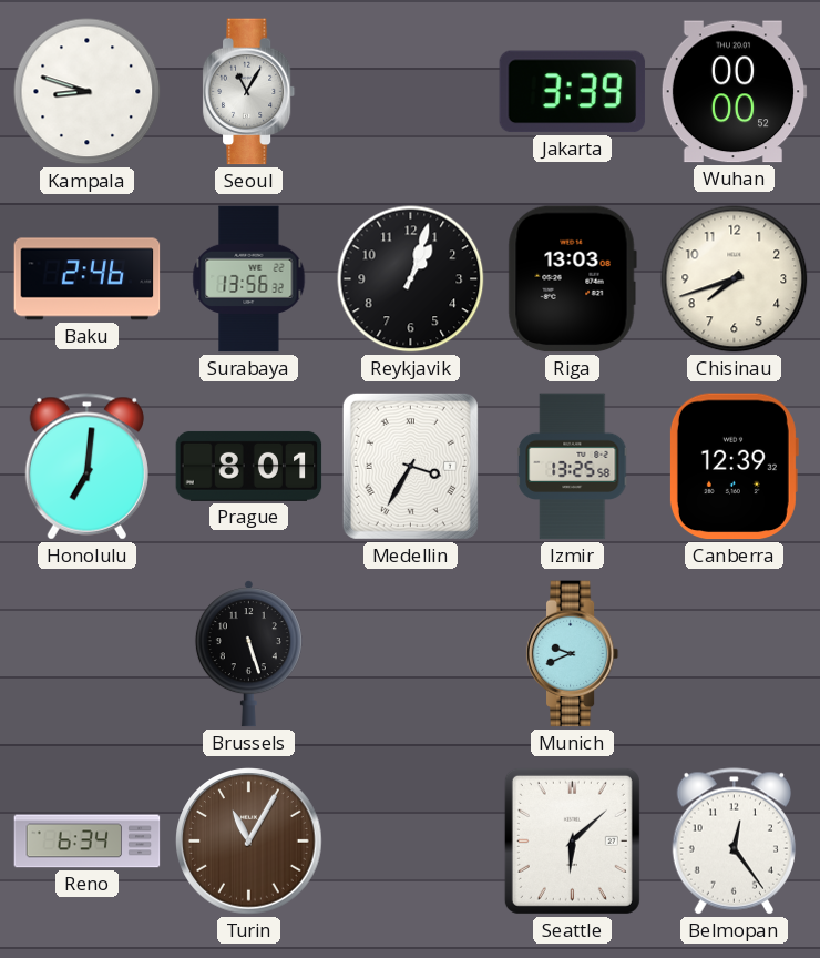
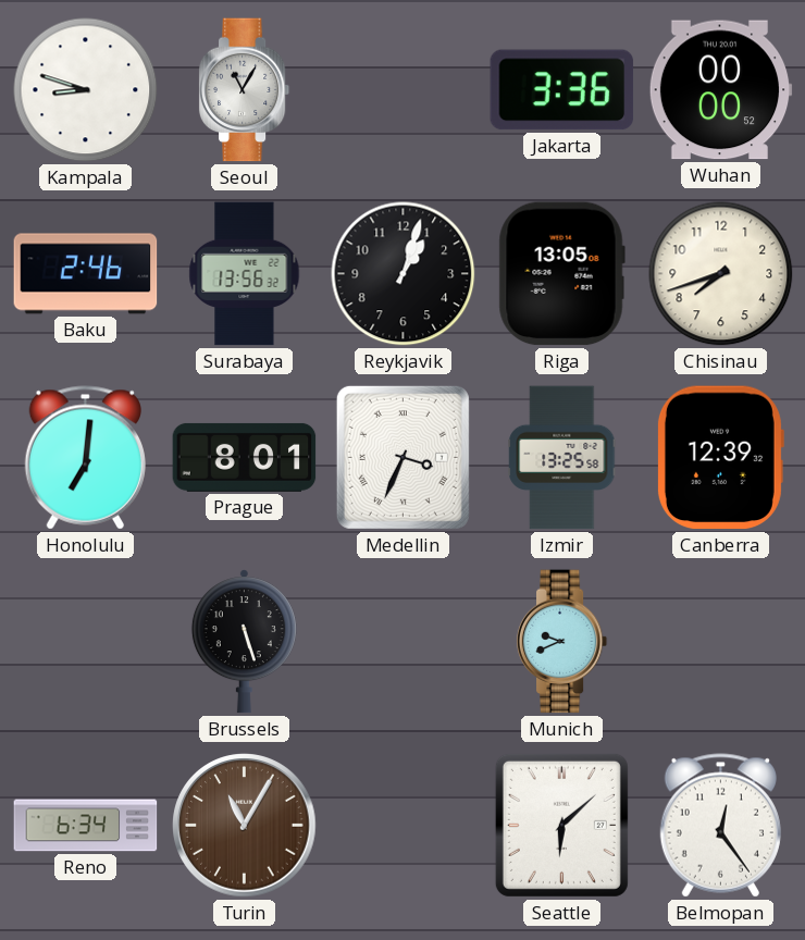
Jakarta: 3:39 -> 3:36 (562, 90)
Riga: 13:03 -> 13:05 (561, 274)
Medellin: 3:35 -> 3:34 (403, 457)
